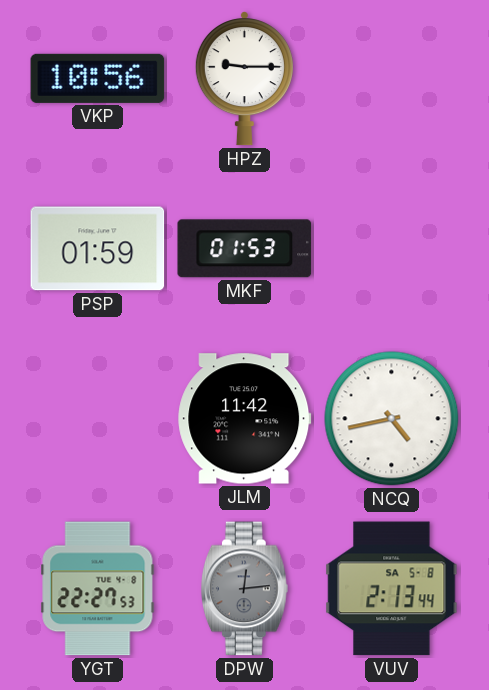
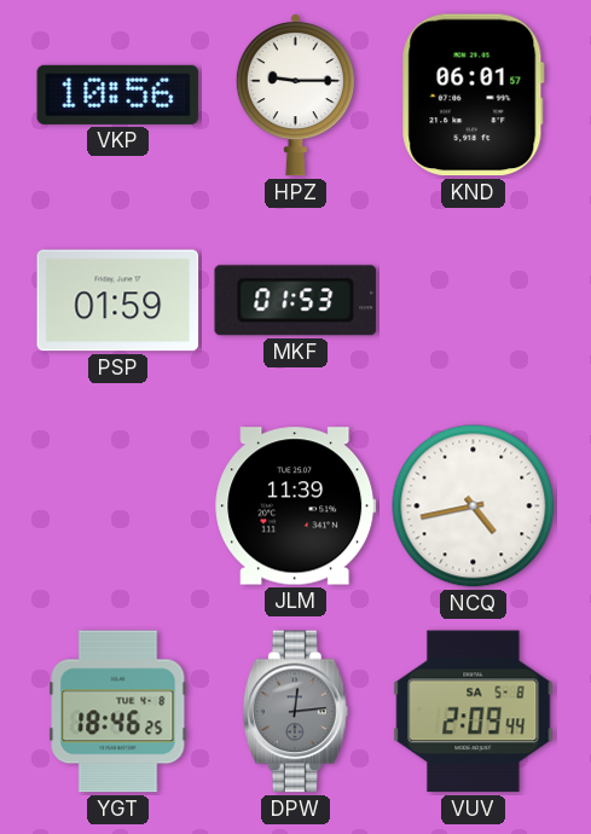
KND: none -> 06:01 (473, 95)
JLM: 11:42 -> 11:39 (296, 506)
YGT: 22:27 -> 18:46 (118, 712)
VUV: 2:13 -> 2:09 (474, 712)
